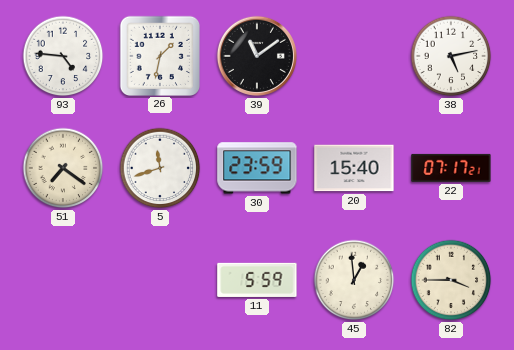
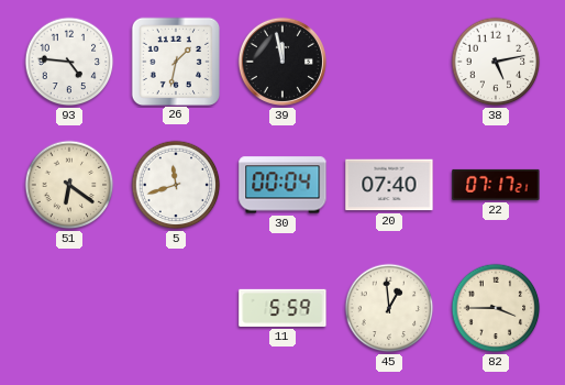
39: 11:09 -> 11:58 (282, 62)
51: 7:21 -> 6:21 (69, 185)
30: 23:59 -> 00:04 (282, 185)
20: 15:40 -> 07:40 (389, 185)
